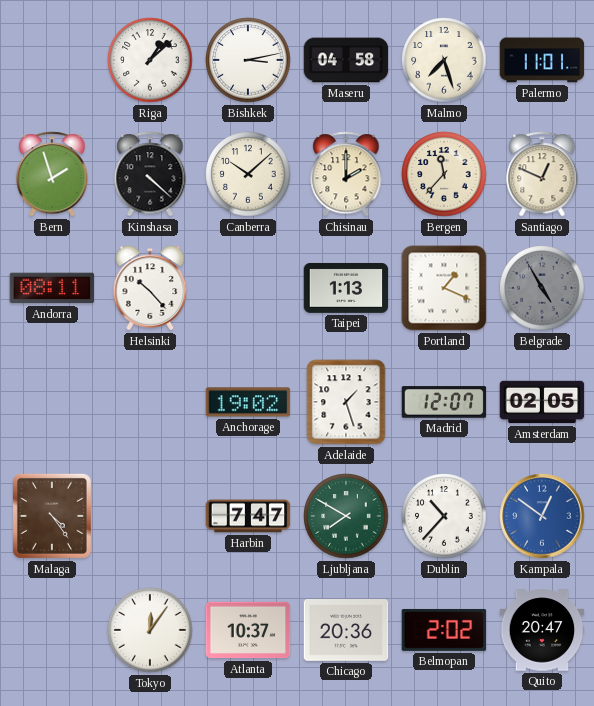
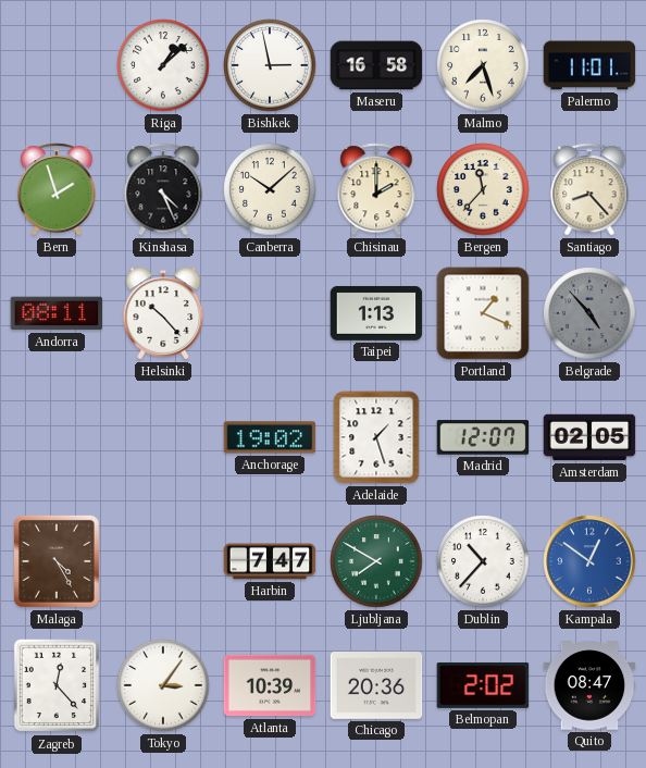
Bishkek: 3:13 -> 2:58 (270, 65)
Maseru: 04:58 -> 16:58 (376, 65)
Kinshasa: 4:22 -> 4:26 (163, 189)
Santiago: 12:49 -> 8:23 (589, 189)
Belgrade: 4:55 -> 4:53 (589, 313)
Malaga: 4:24 -> 4:25 (57, 561)
Zagreb: none -> 12:23 (57, 685)
Tokyo: 12:06 -> 3:06 (163, 685)
Atlanta: 10:37 -> 10:39 (270, 685)
Quito: 20:47 -> 08:47 (589, 685)
